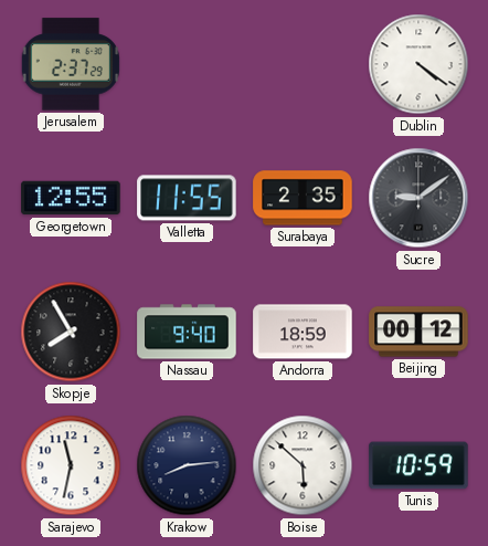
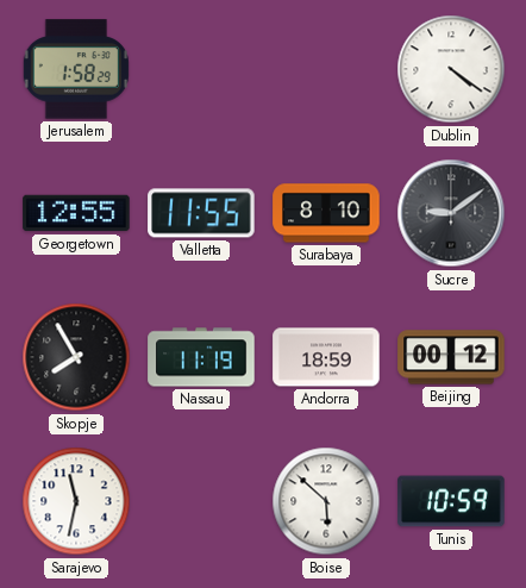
Jerusalem: 2:37 -> 1:58 (76, 69)
Surabaya: 2:35 -> 8:10 (326, 213)
Nassau: 9:40 -> 11:19 (201, 357)
Krakow: 8:14 -> none (187, 465)
